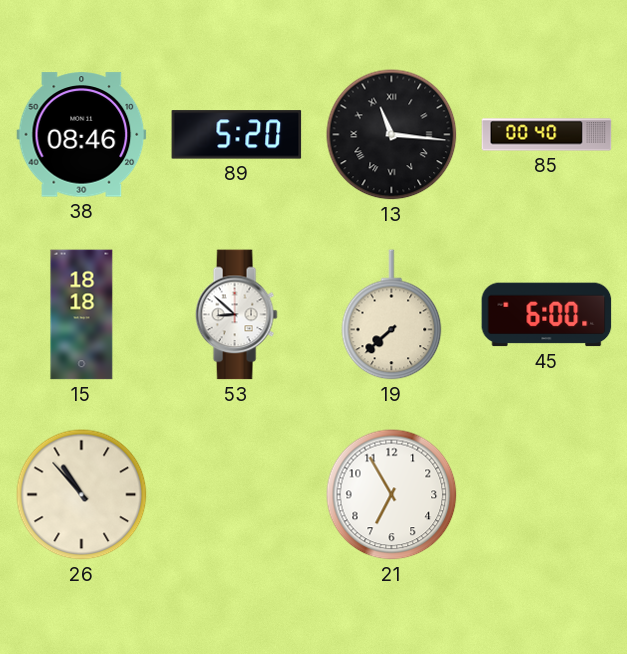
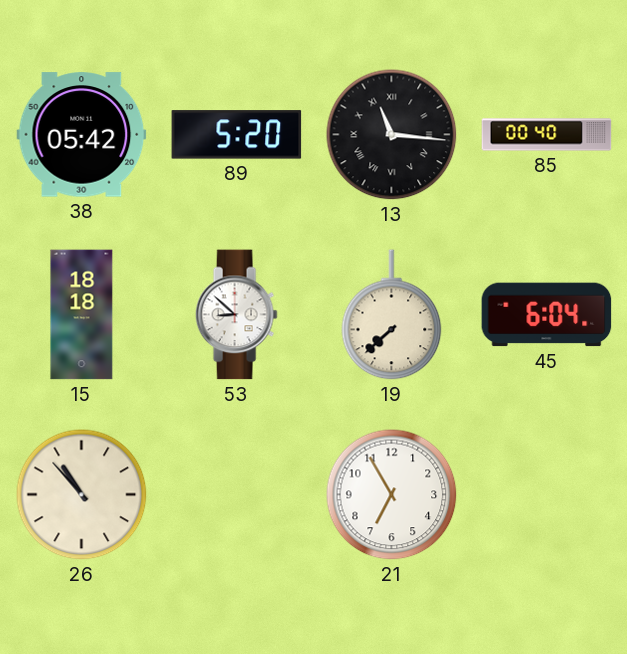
38: 08:46 -> 05:42 (82, 135)
45: 6:00 -> 6:04 (547, 315)
